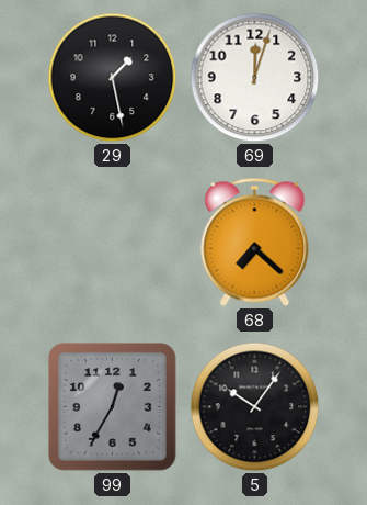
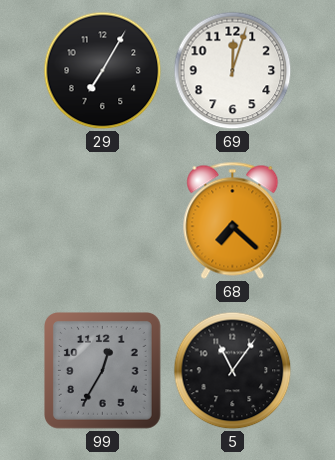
29: 1:28 -> 7:05 (103, 71)
5: 10:06 -> 11:06 (233, 371)
